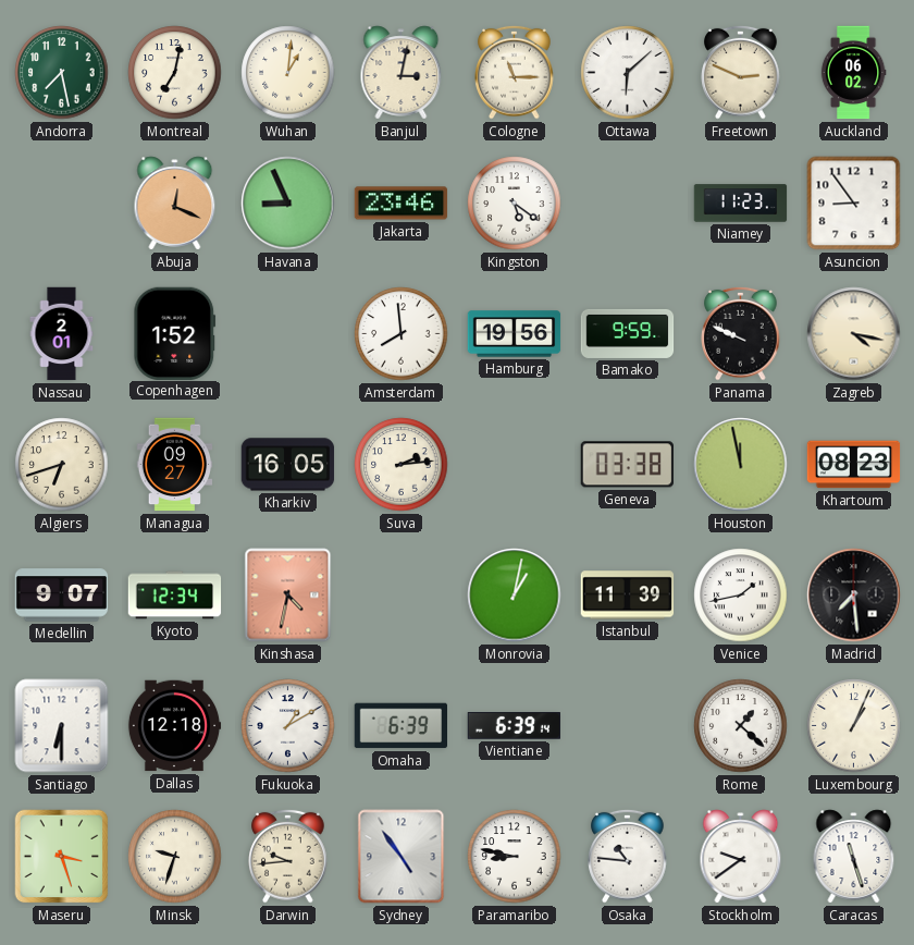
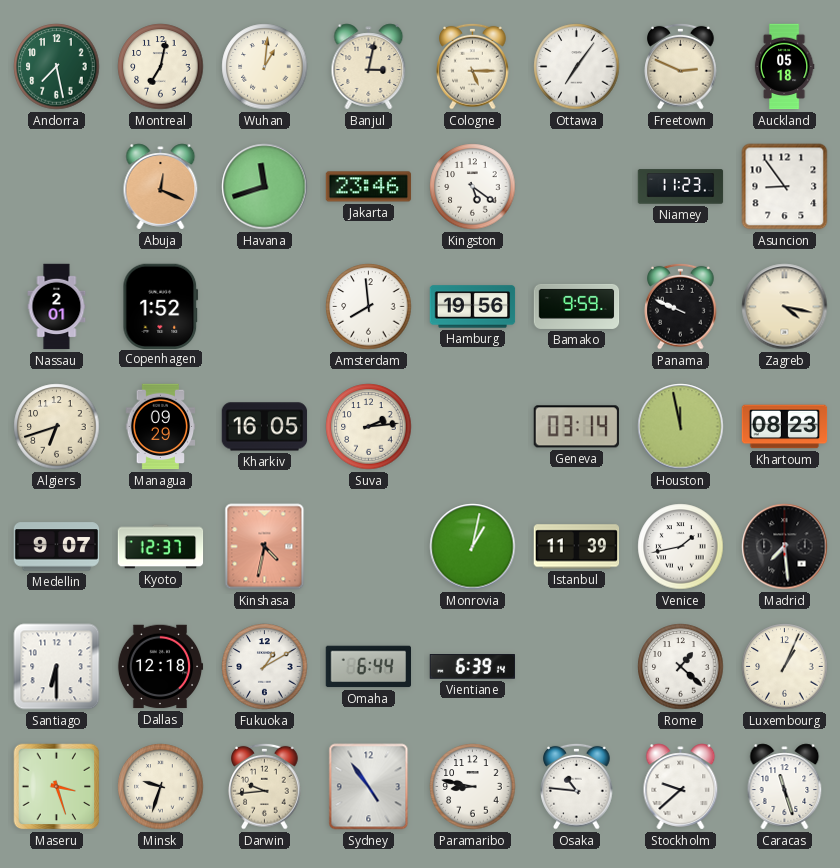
Cologne: 11:15 -> 5:15 (473, 66)
Ottawa: 6:08 -> 7:06 (577, 67)
Auckland: 06:02 -> 05:18 (784, 67)
Havana: 8:56 -> 11:42 (265, 187)
Managua: 09:27 -> 09:29 (161, 427)
Geneva: 03:38 -> 03:14 (576, 427)
Kyoto: 12:34 -> 12:37 (161, 547)
Omaha: 6:39 -> 6:44 (369, 667)
Stockholm: 9:39 -> 9:38 (681, 787)
